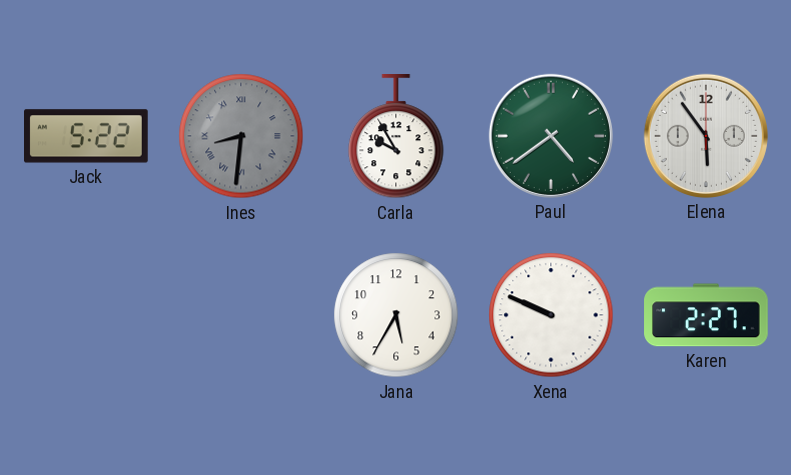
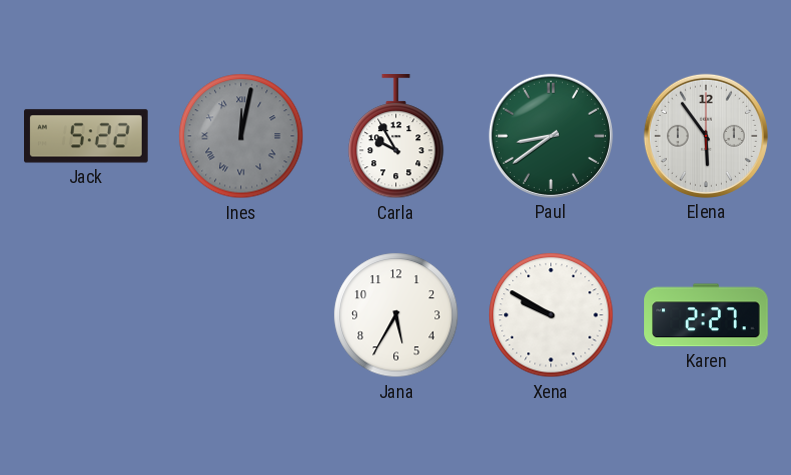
Ines: 8:31 -> 12:02 (241, 136)
Paul: 4:39 -> 8:39 (551, 136)
Xena: 9:49 -> 9:50 (551, 315)
